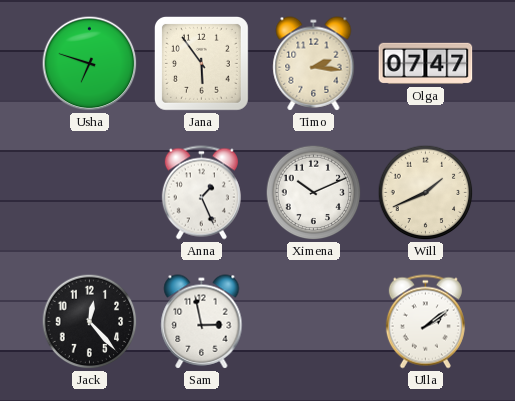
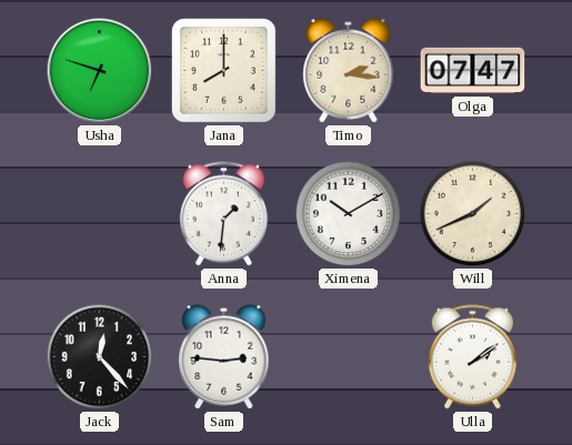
Jana: 5:54 -> 8:00 (223, 70)
Anna: 1:26 -> 1:31 (223, 214)
Ximena: 10:11 -> 10:10 (349, 214)
Sam: 2:58 -> 2:46 (224, 357)
